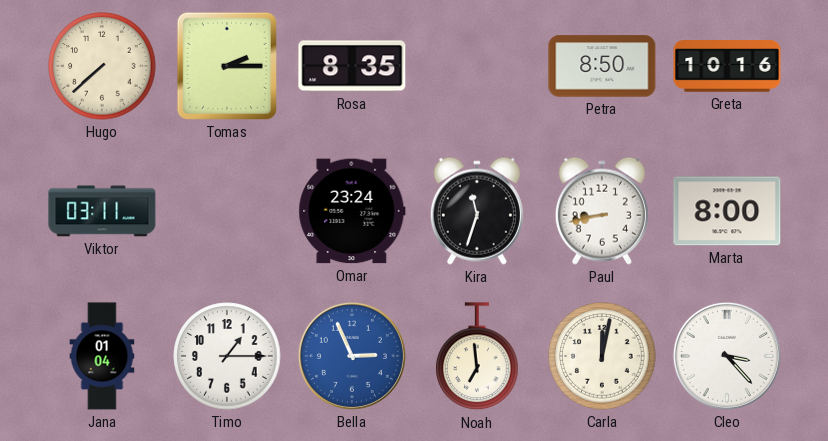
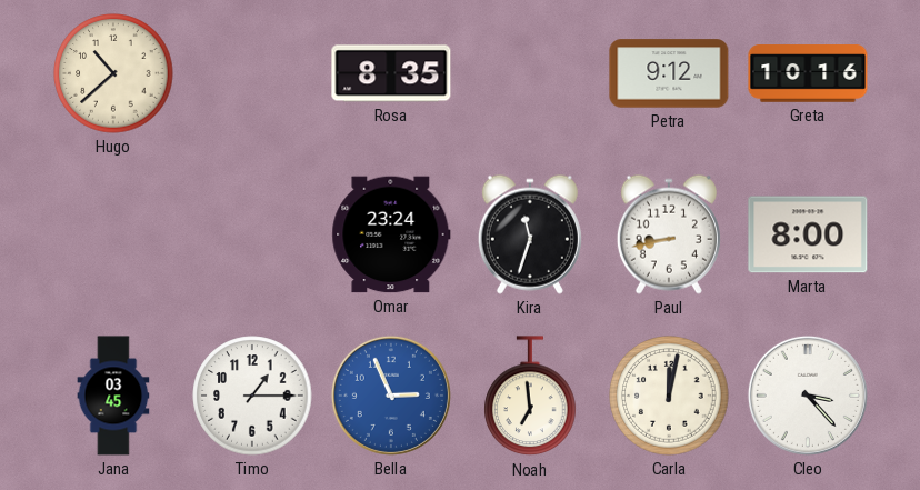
Hugo: 7:38 -> 10:38 (113, 73)
Tomas: 2:15 -> none (227, 66)
Petra: 8:50 -> 9:12 (669, 73)
Viktor: 03:11 -> none (102, 211)
Jana: 01:04 -> 03:45 (113, 396)
